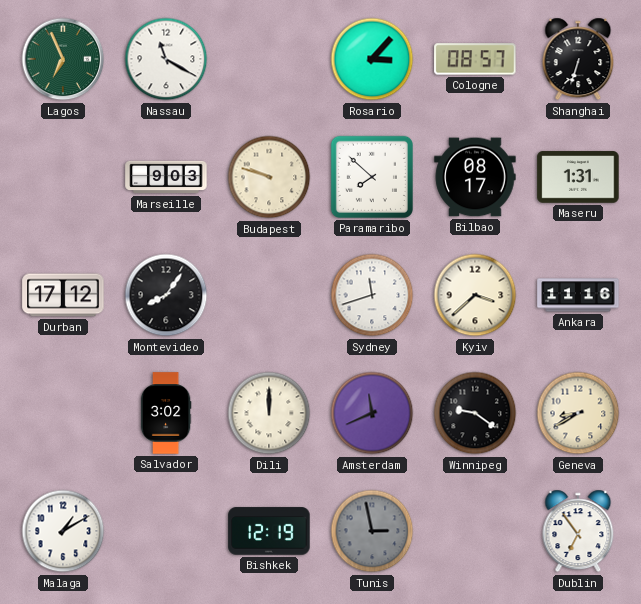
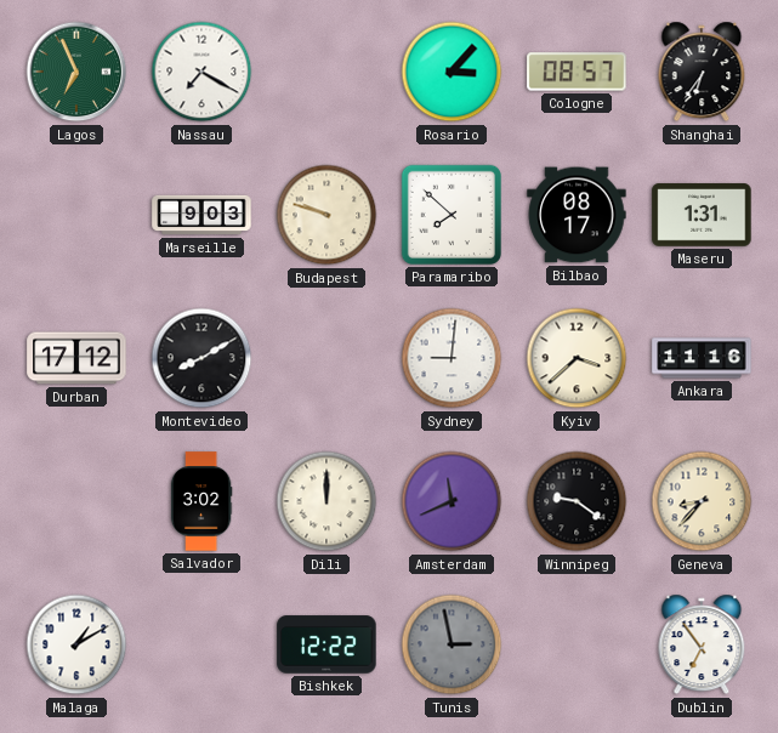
Nassau: 11:20 -> 7:20 (201, 72)
Shanghai: 6:33 -> 6:36 (702, 72)
Montevideo: 8:06 -> 8:10 (201, 358)
Sydney: 11:42 -> 9:01 (452, 358)
Geneva: 8:40 -> 8:37 (702, 501)
Bishkek: 12:19 -> 12:22 (326, 644)
